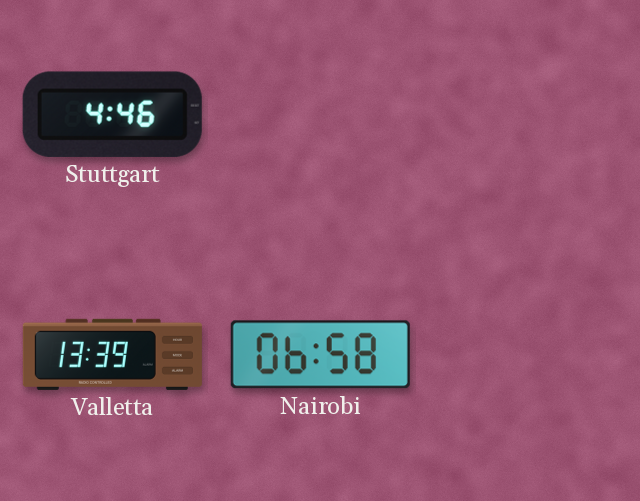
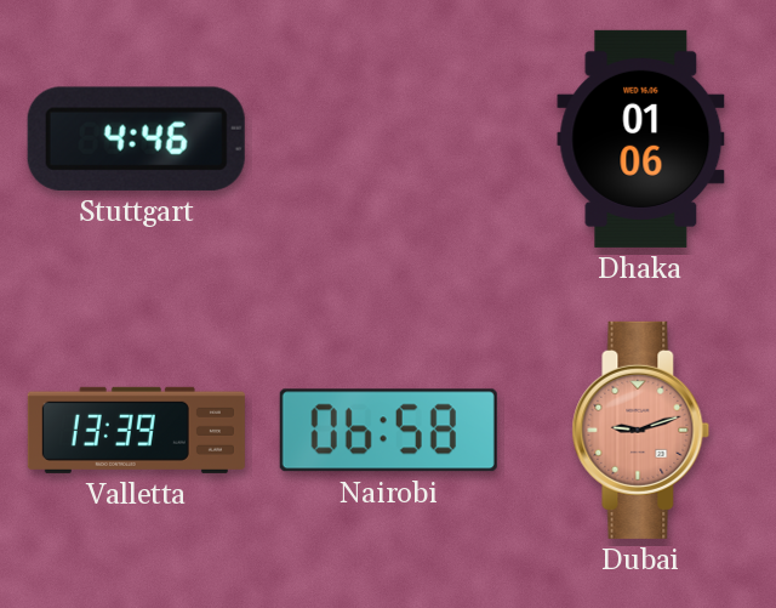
Dhaka: none -> 01:06 (641, 138)
Dubai: none -> 9:12 (641, 430)
